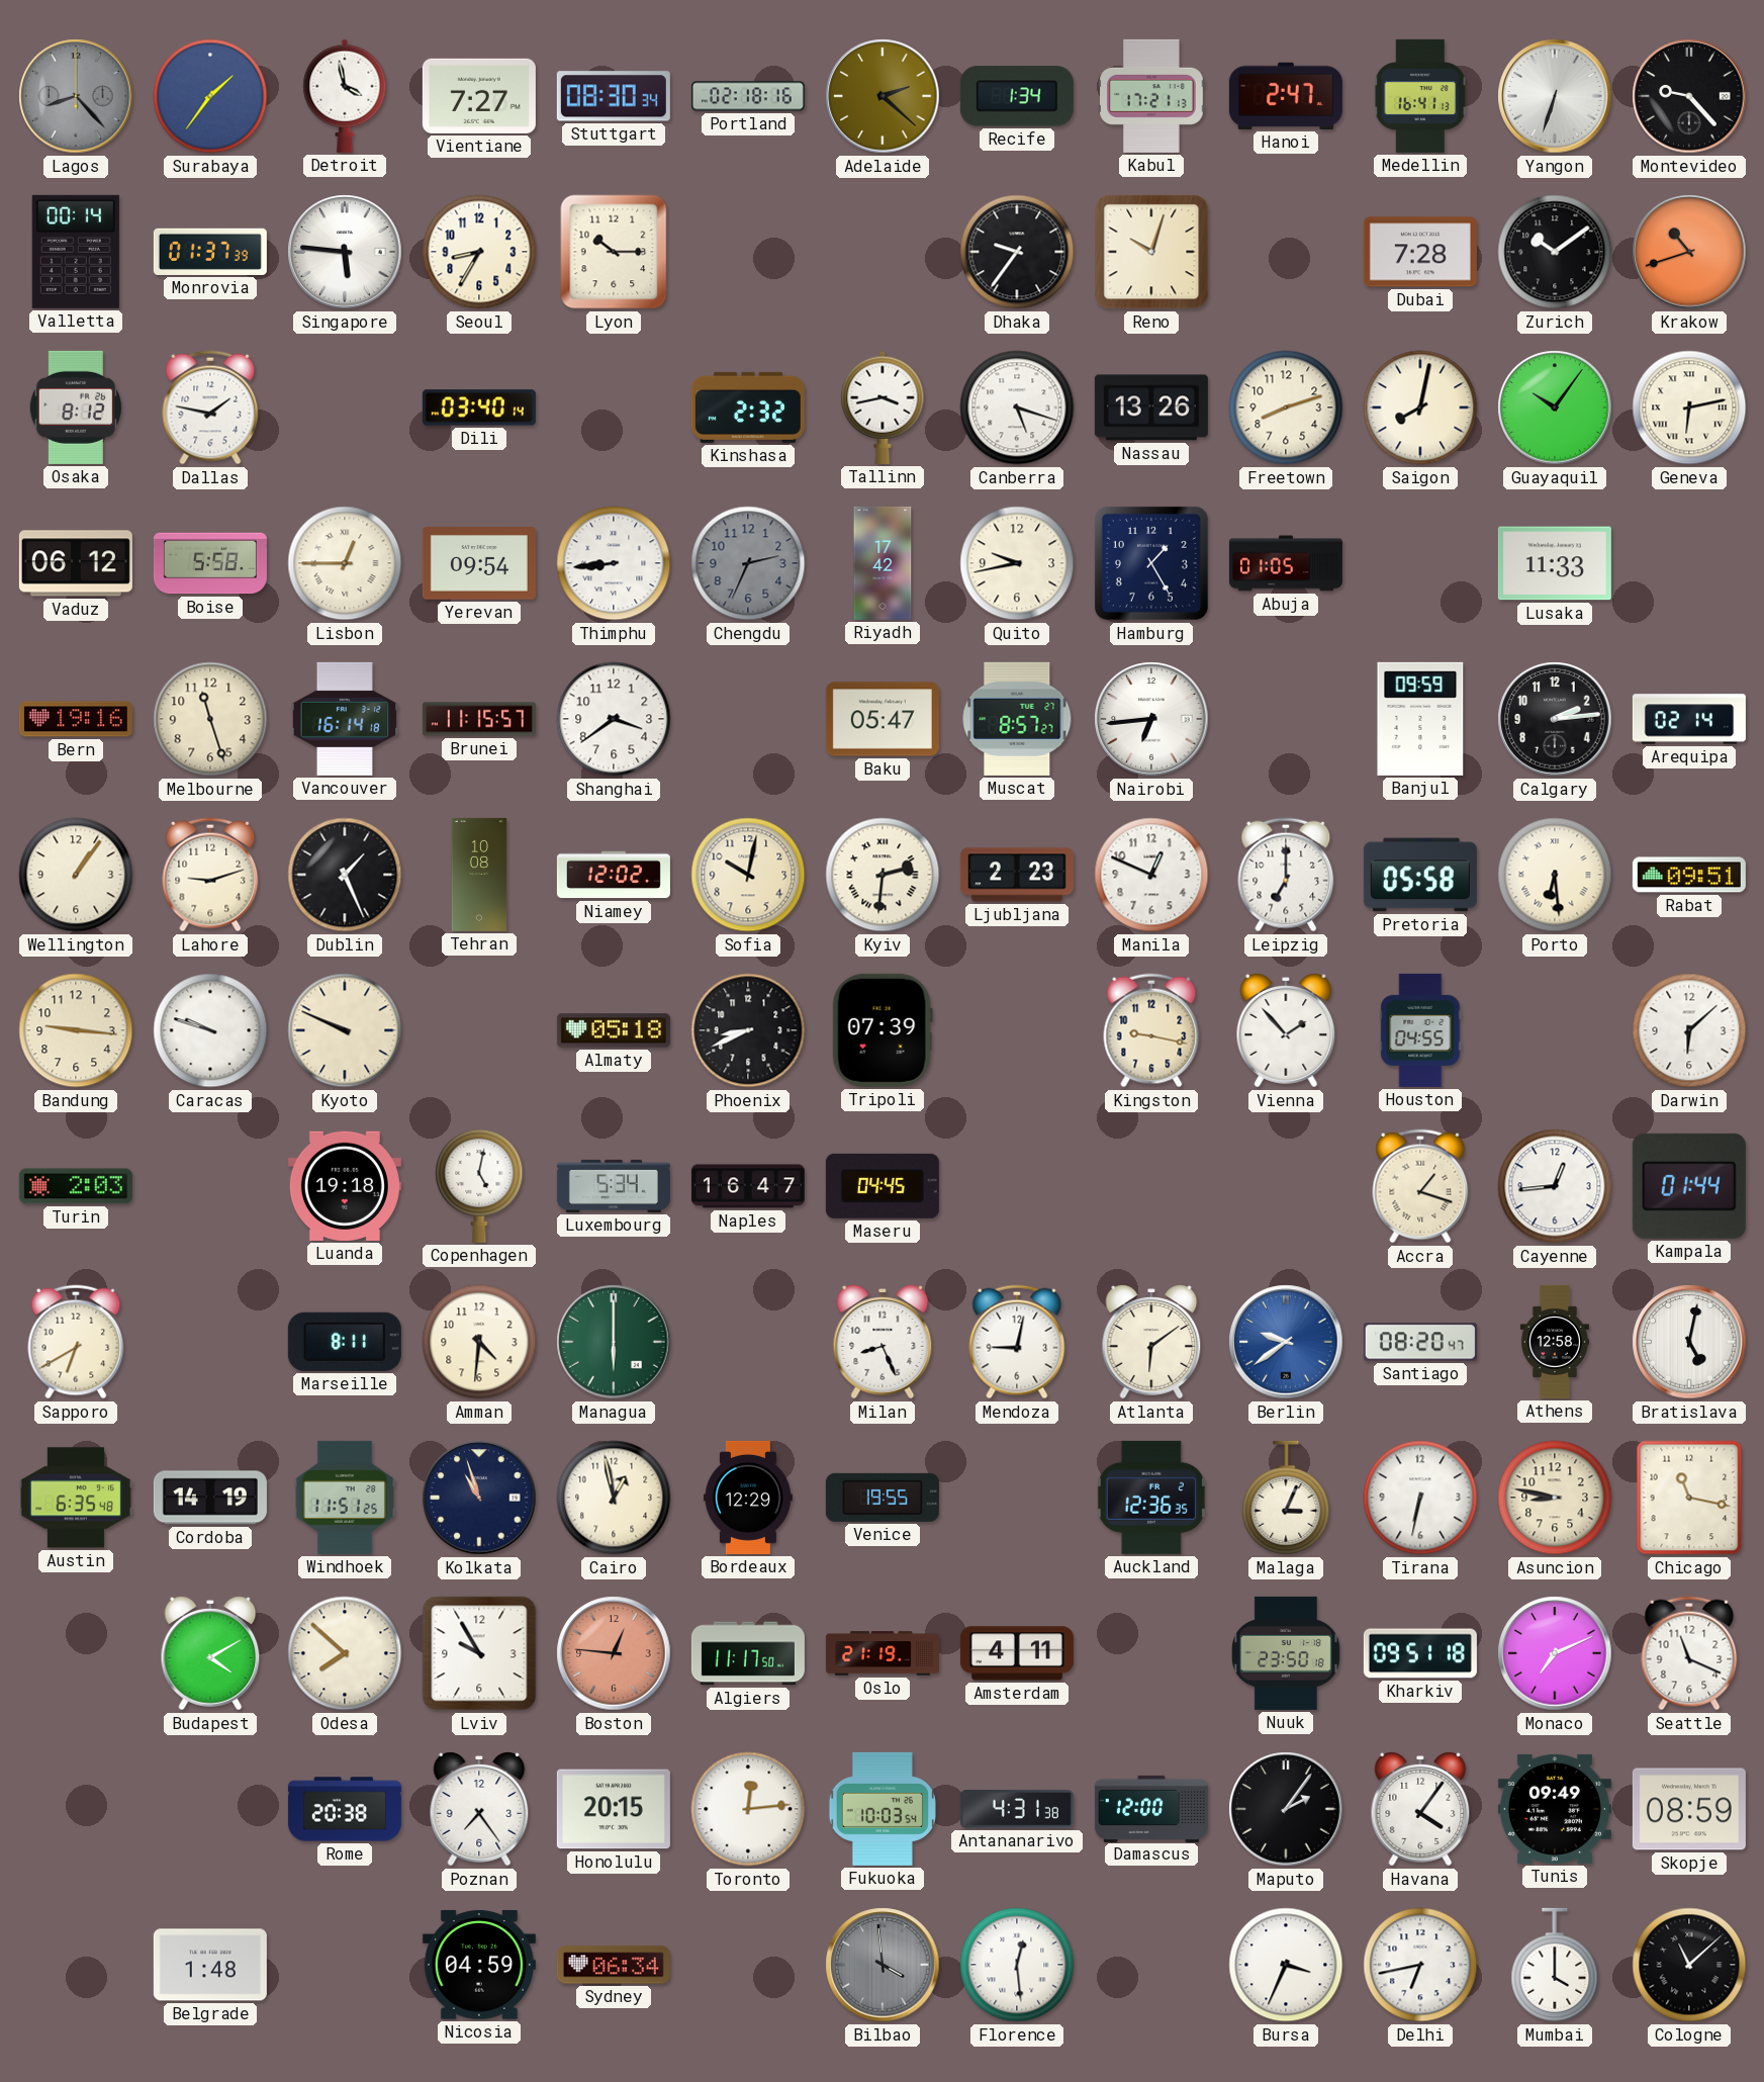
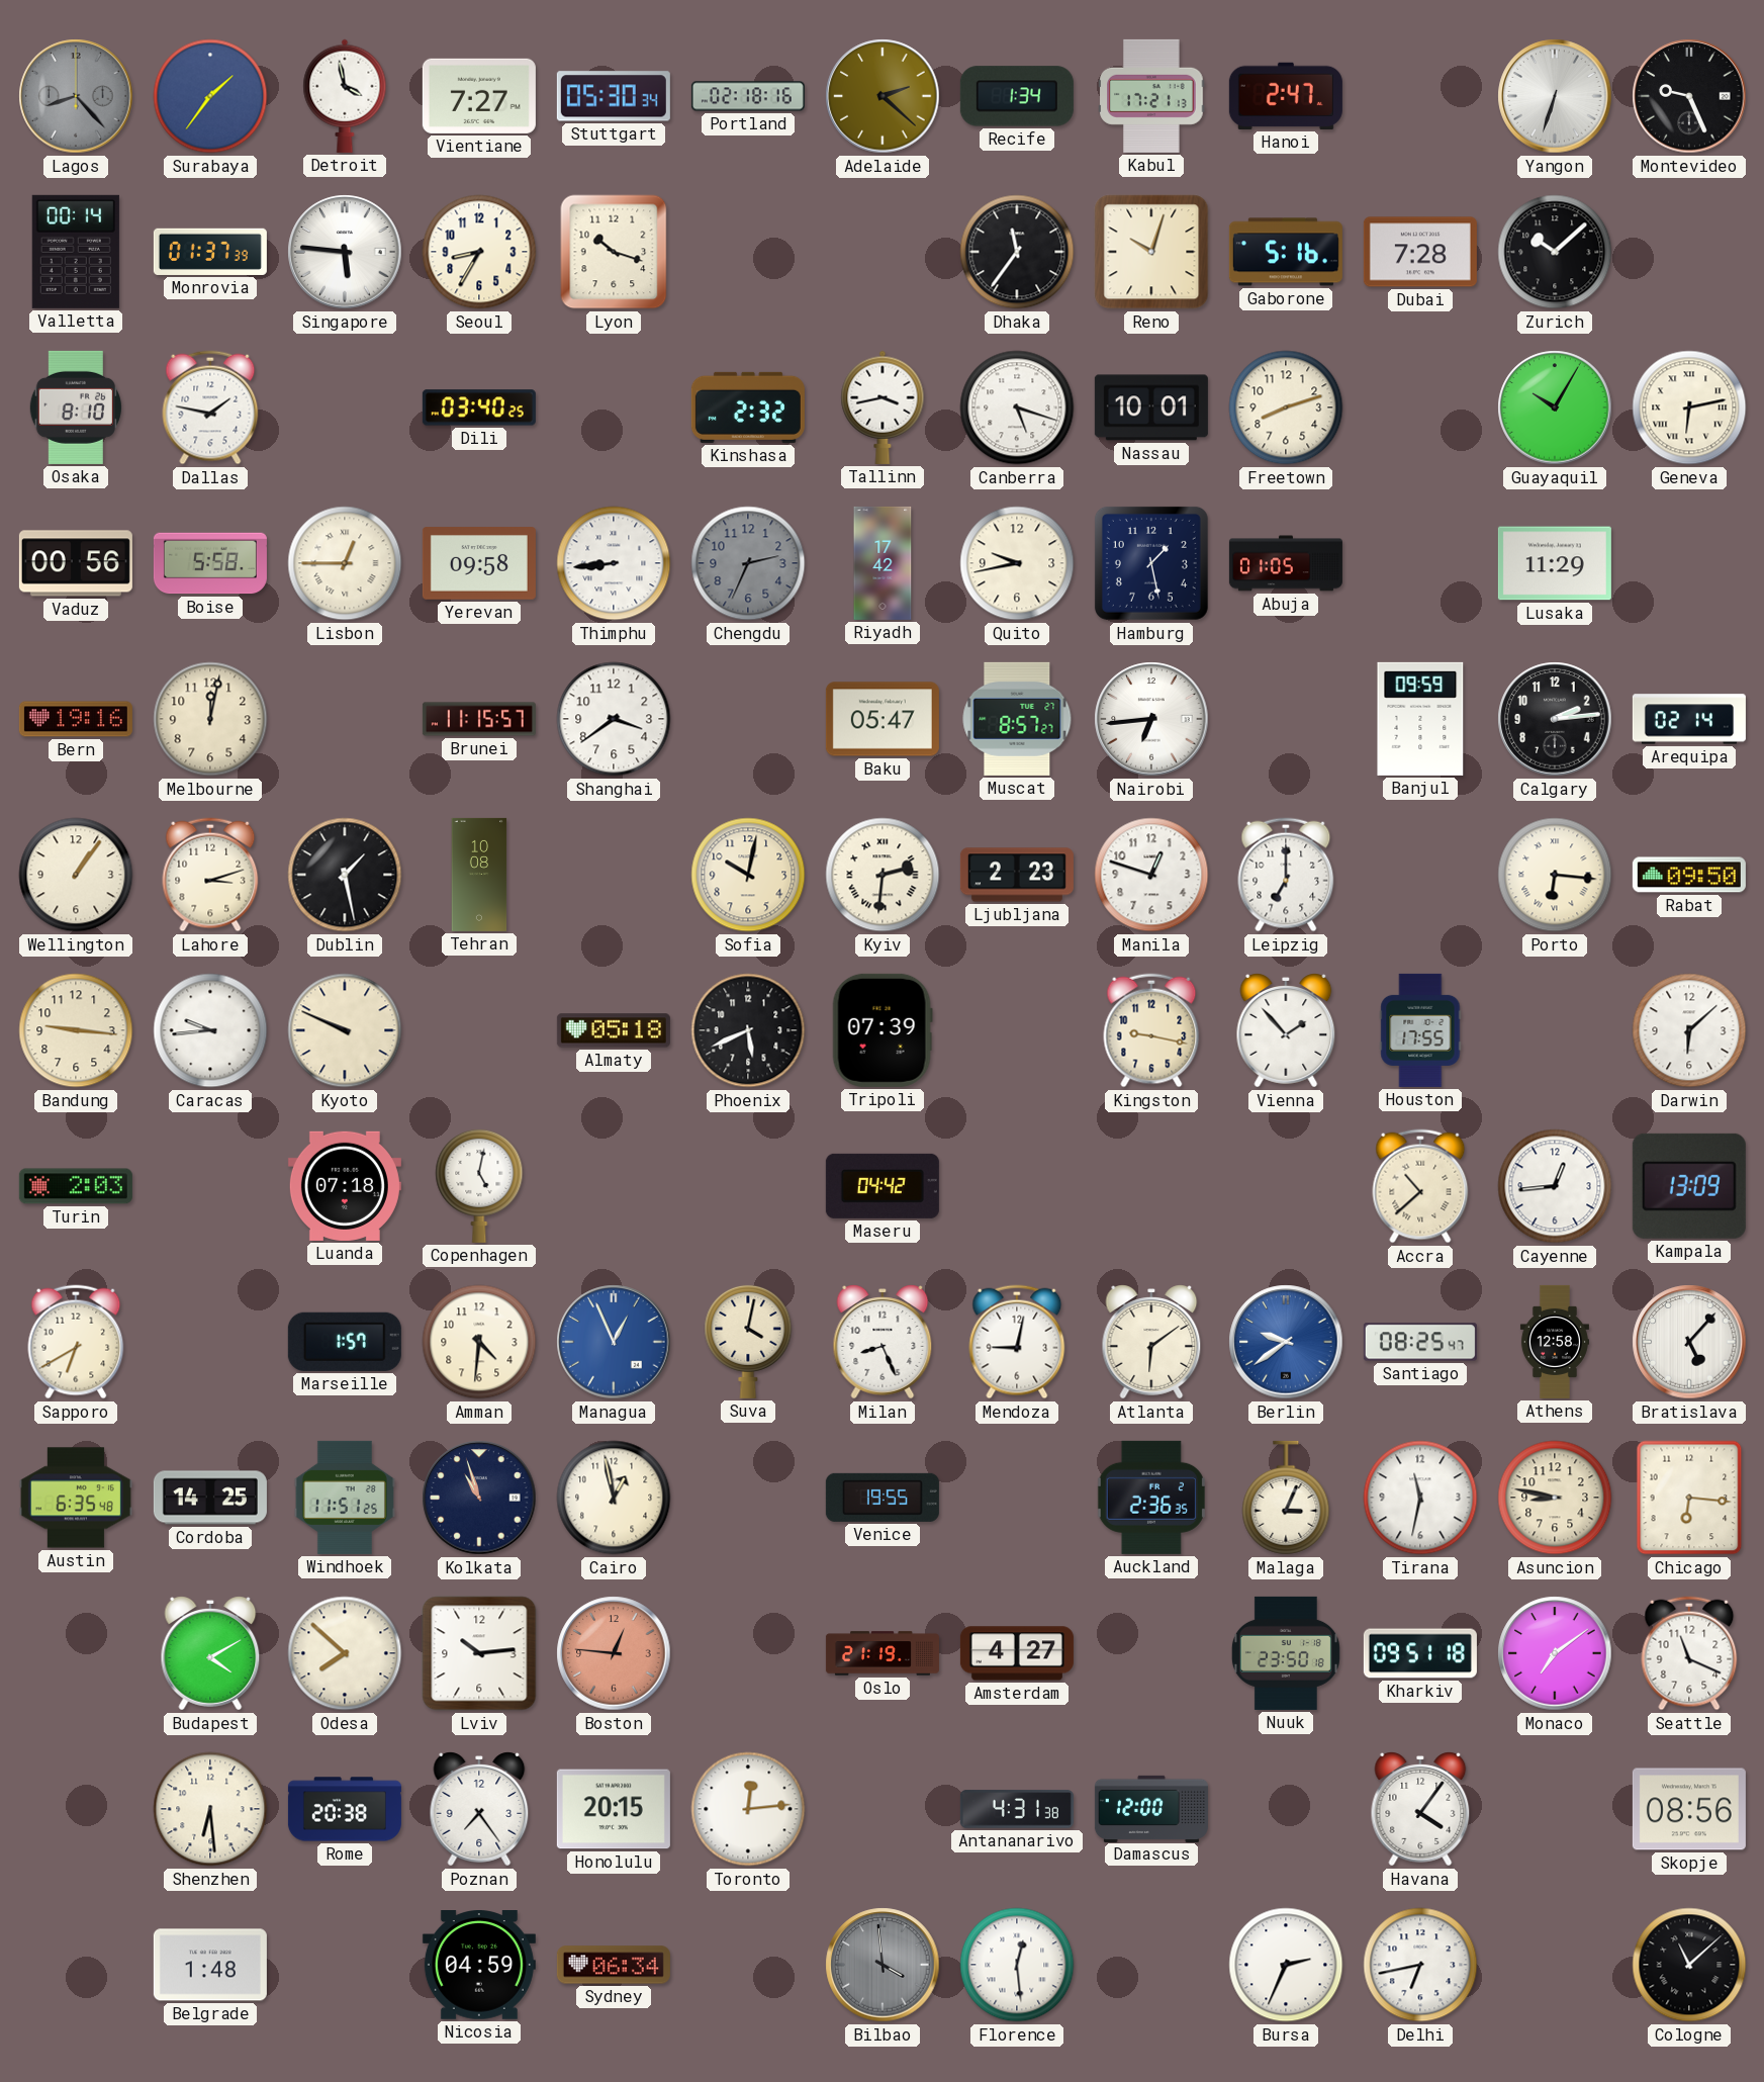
Stuttgart: 08:30 -> 05:30 (614, 96)
Medellin: 16:41 -> none (1420, 96)
Montevideo: 9:23 -> 9:26 (1689, 96)
Lyon: 10:15 -> 10:18 (614, 252)
Dhaka: 9:36 -> 11:36 (1017, 252)
Gaborone: none -> 5:16 (1286, 252)
Zurich: 10:09 -> 10:08 (1555, 252)
Krakow: 10:42 -> none (1689, 252)
Osaka: 8:12 -> 8:10 (76, 408)
Dili: 03:40:14 -> 03:40:25 (479, 408)
Nassau: 13:26 -> 10:01 (1151, 408)
Saigon: 8:02 -> none (1420, 408)
Guayaquil: 10:06 -> 10:05 (1555, 408)
Vaduz: 06:12 -> 00:56 (76, 563)
Yerevan: 09:54 -> 09:58 (479, 563)
Hamburg: 1:25 -> 1:28 (1151, 563)
Lusaka: 11:33 -> 11:29 (1555, 563)
Melbourne: 11:27 -> 12:02 (210, 719)
Vancouver: 16:14 -> none (344, 719)
Lahore: 9:12 -> 3:12 (210, 875)
Dublin: 1:26 -> 1:28 (345, 875)
Niamey: 12:02 -> none (614, 875)
Manila: 12:49 -> 12:48 (1151, 875)
Pretoria: 05:58 -> none (1420, 875)
Porto: 6:29 -> 6:16 (1555, 875)
Rabat: 09:51 -> 09:50 (1689, 875)
Caracas: 9:48 -> 9:44 (210, 1030)
Phoenix: 8:41 -> 5:41 (748, 1030)
Houston: 04:55 -> 17:55 (1420, 1030)
Luanda: 19:18 -> 07:18 (345, 1186)
Luxembourg: 5:34 -> none (614, 1186)
Naples: 16:47 -> none (748, 1186)
Maseru: 04:45 -> 04:42 (883, 1186)
Accra: 1:18 -> 10:38 (1420, 1186)
Kampala: 01:44 -> 13:09 (1689, 1186)
Marseille: 8:11 -> 1:57 (345, 1342)
Managua: 6:00 -> 12:56 (614, 1342)
Managua dial: green -> blue (614, 1342)
Suva: none -> 4:02 (748, 1341)
Santiago: 08:20 -> 08:25 (1420, 1342)
Bratislava: 5:02 -> 5:07 (1689, 1342)
Cordoba: 14:19 -> 14:25 (210, 1498)
Bordeaux: 12:29 -> none (748, 1498)
Auckland: 12:36 -> 2:36 (1151, 1498)
Tirana: 6:32 -> 11:32 (1420, 1498)
Chicago: 11:17 -> 6:16 (1689, 1498)
Lviv: 9:55 -> 10:14 (479, 1653)
Algiers: 11:17 -> none (748, 1653)
Amsterdam: 4:11 -> 4:27 (1017, 1653)
Monaco: 7:11 -> 7:09 (1555, 1653)
Shenzhen: none -> 6:29 (210, 1809)
Fukuoka: 10:03 -> none (883, 1809)
Maputo: 2:06 -> none (1286, 1809)
Tunis: 09:49 -> none (1555, 1809)
Skopje: 08:59 -> 08:56 (1689, 1809)
Bursa: 3:34 -> 2:34 (1286, 1965)
Mumbai: 4:00 -> none (1555, 1965)
